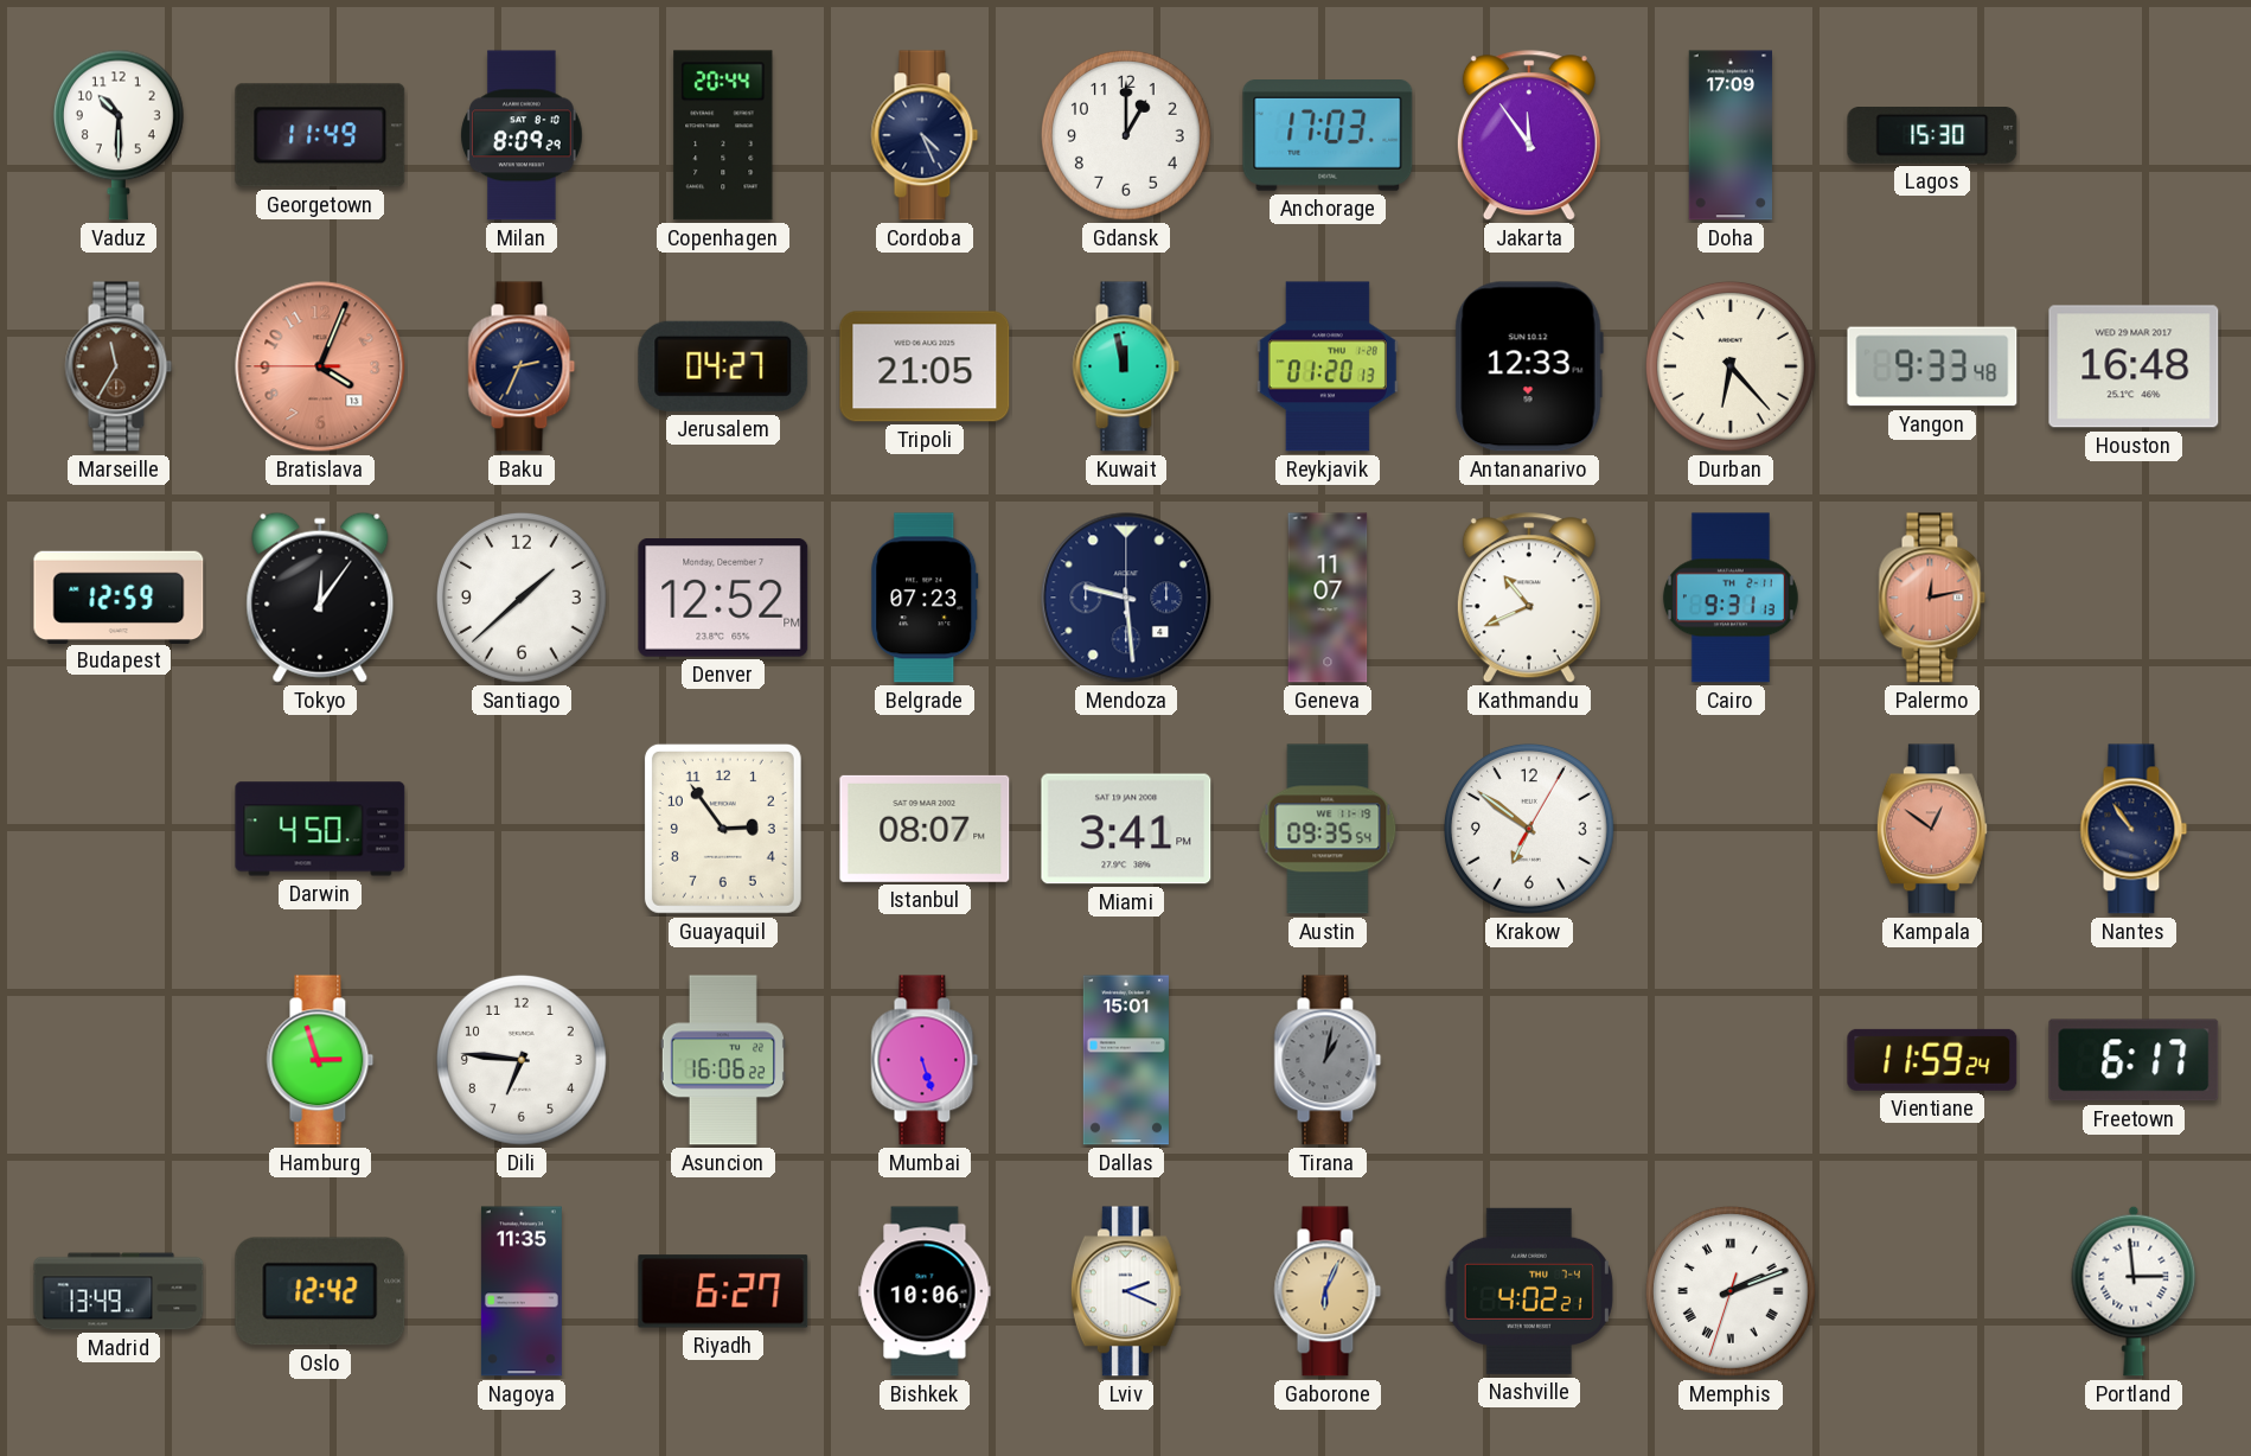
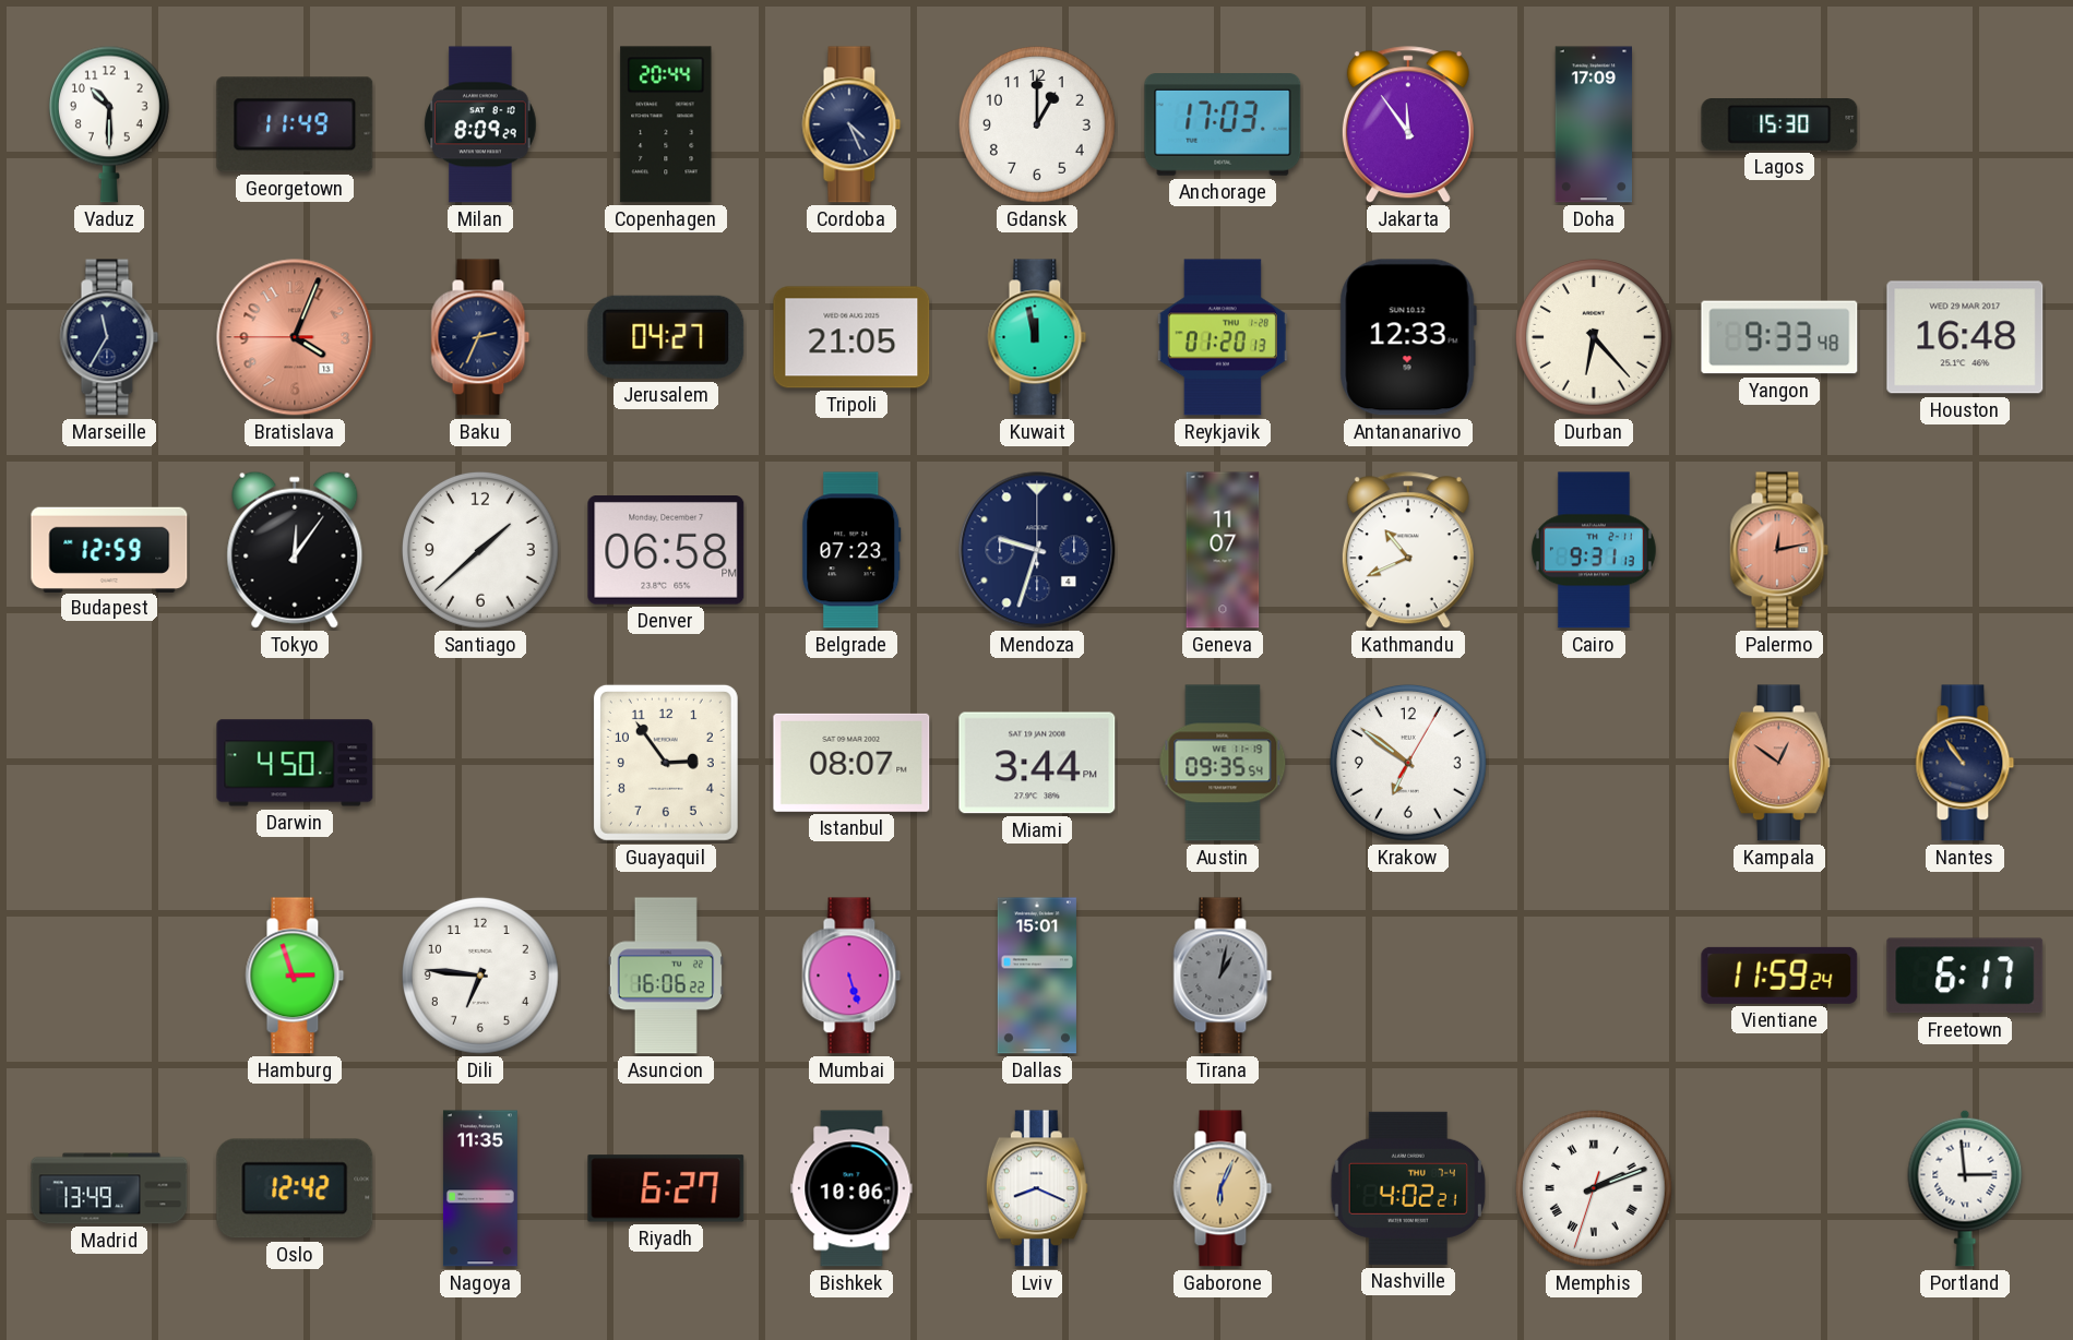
Marseille dial: brown -> navy (109, 337)
Denver: 12:52 -> 06:58 (666, 551)
Mendoza: 9:29 -> 9:33 (1037, 550)
Miami: 3:41 -> 3:44 (1037, 763)
Lviv: 2:19 -> 8:19 (1037, 1188)
